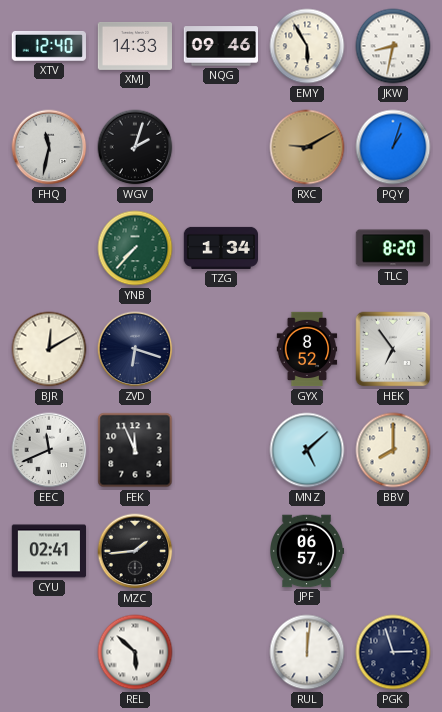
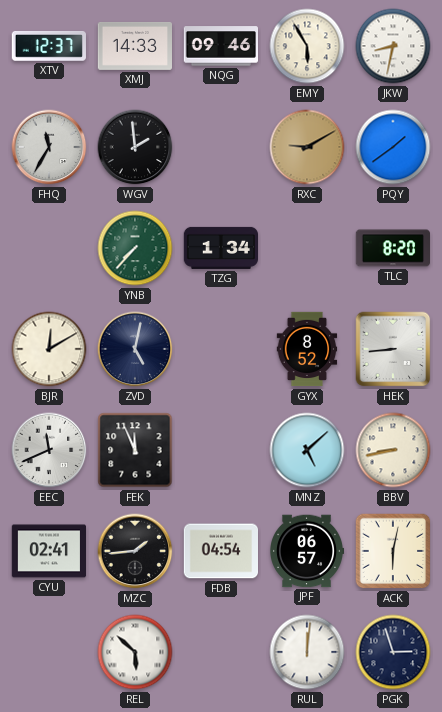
XTV: 12:40 -> 12:37 (49, 46)
FHQ: 11:32 -> 11:35 (49, 147)
WGV: 2:03 -> 1:59 (135, 147)
PQY: 1:03 -> 1:39 (393, 147)
ZVD: 6:18 -> 5:02 (135, 349)
HEK: 6:54 -> 8:44 (393, 349)
BBV: 8:00 -> 8:43 (393, 450)
FDB: none -> 04:54 (220, 551)
ACK: none -> 6:02 (393, 551)
